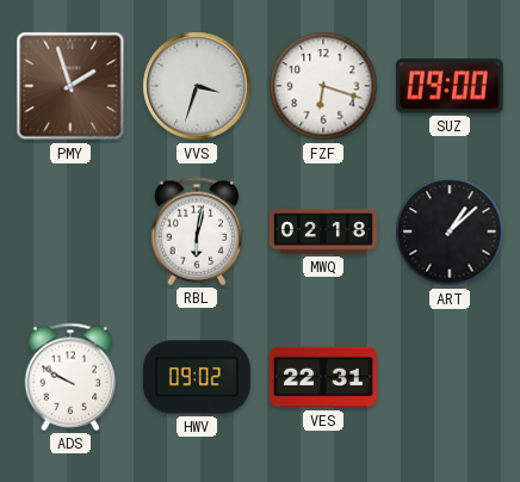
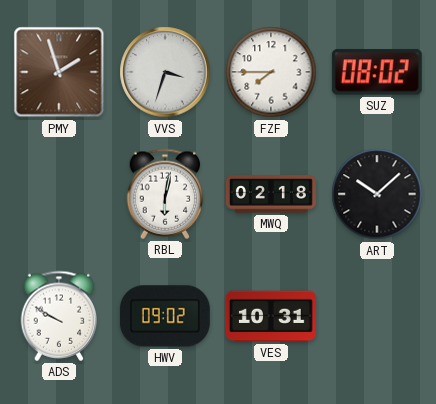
FZF: 6:18 -> 7:45 (271, 72)
SUZ: 09:00 -> 08:02 (377, 72)
ART: 1:08 -> 10:08 (377, 194)
VES: 22:31 -> 10:31 (271, 316)
